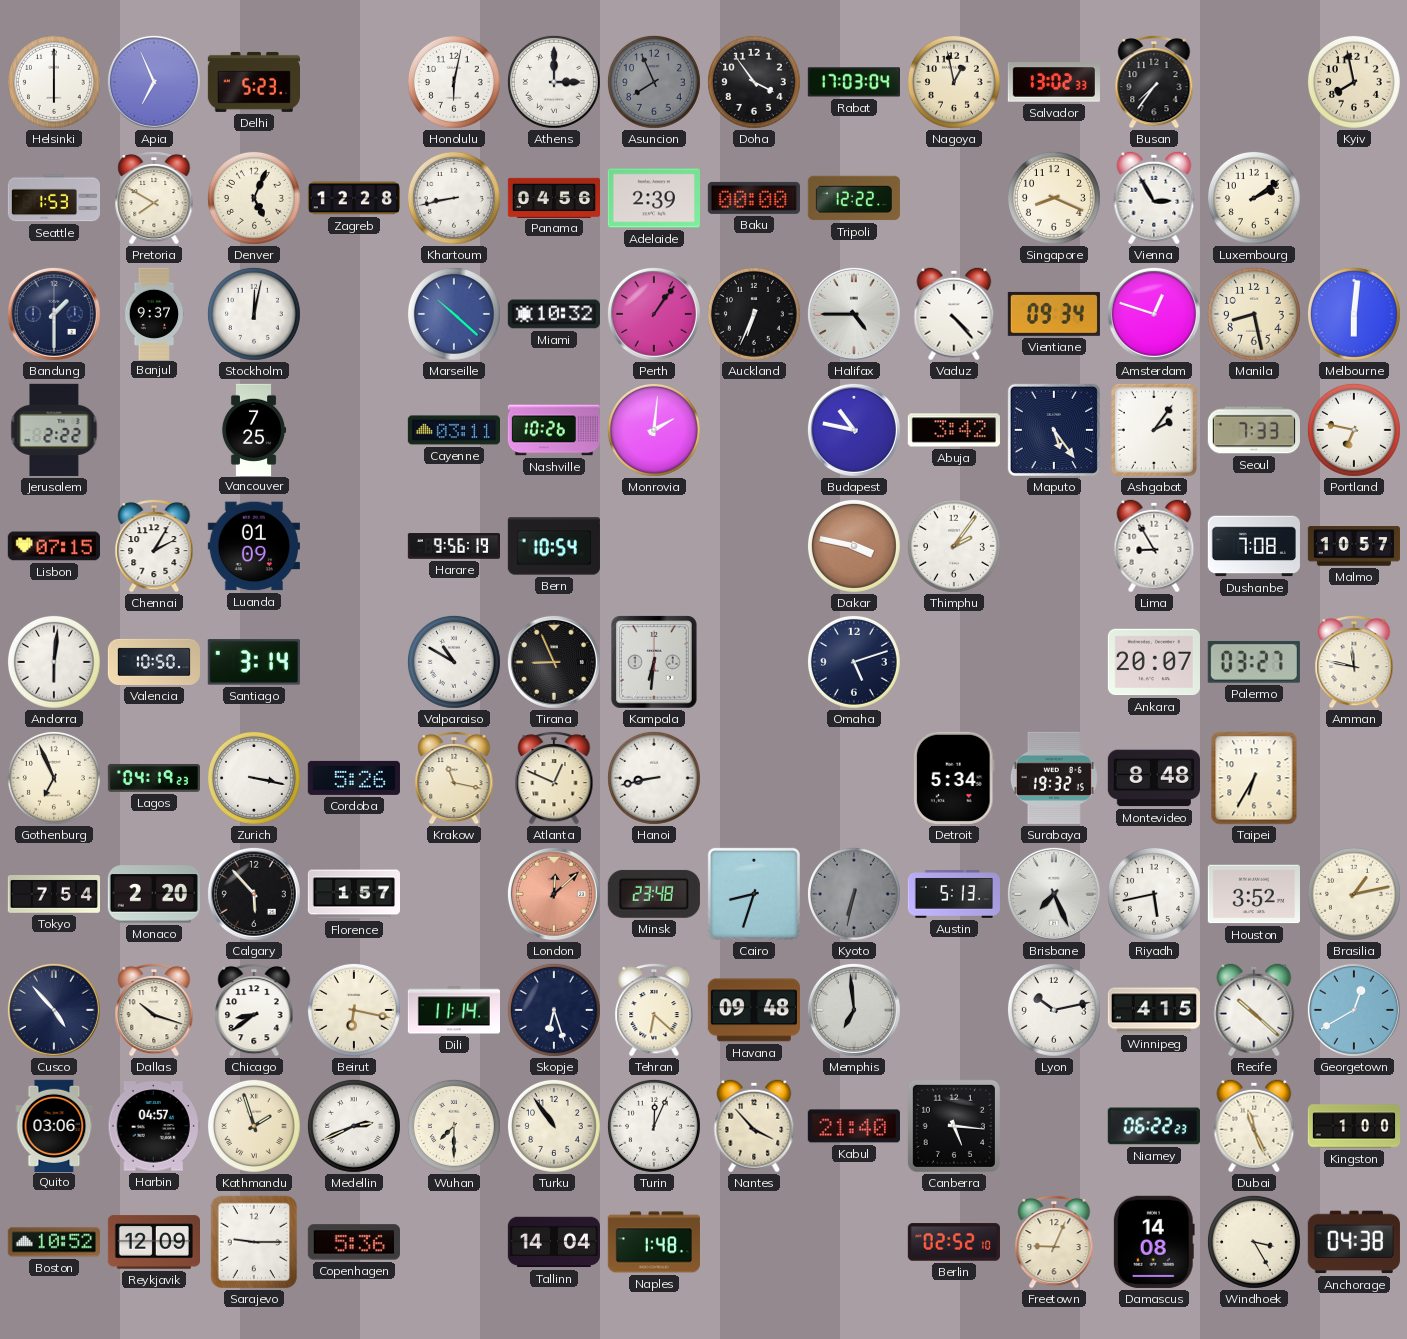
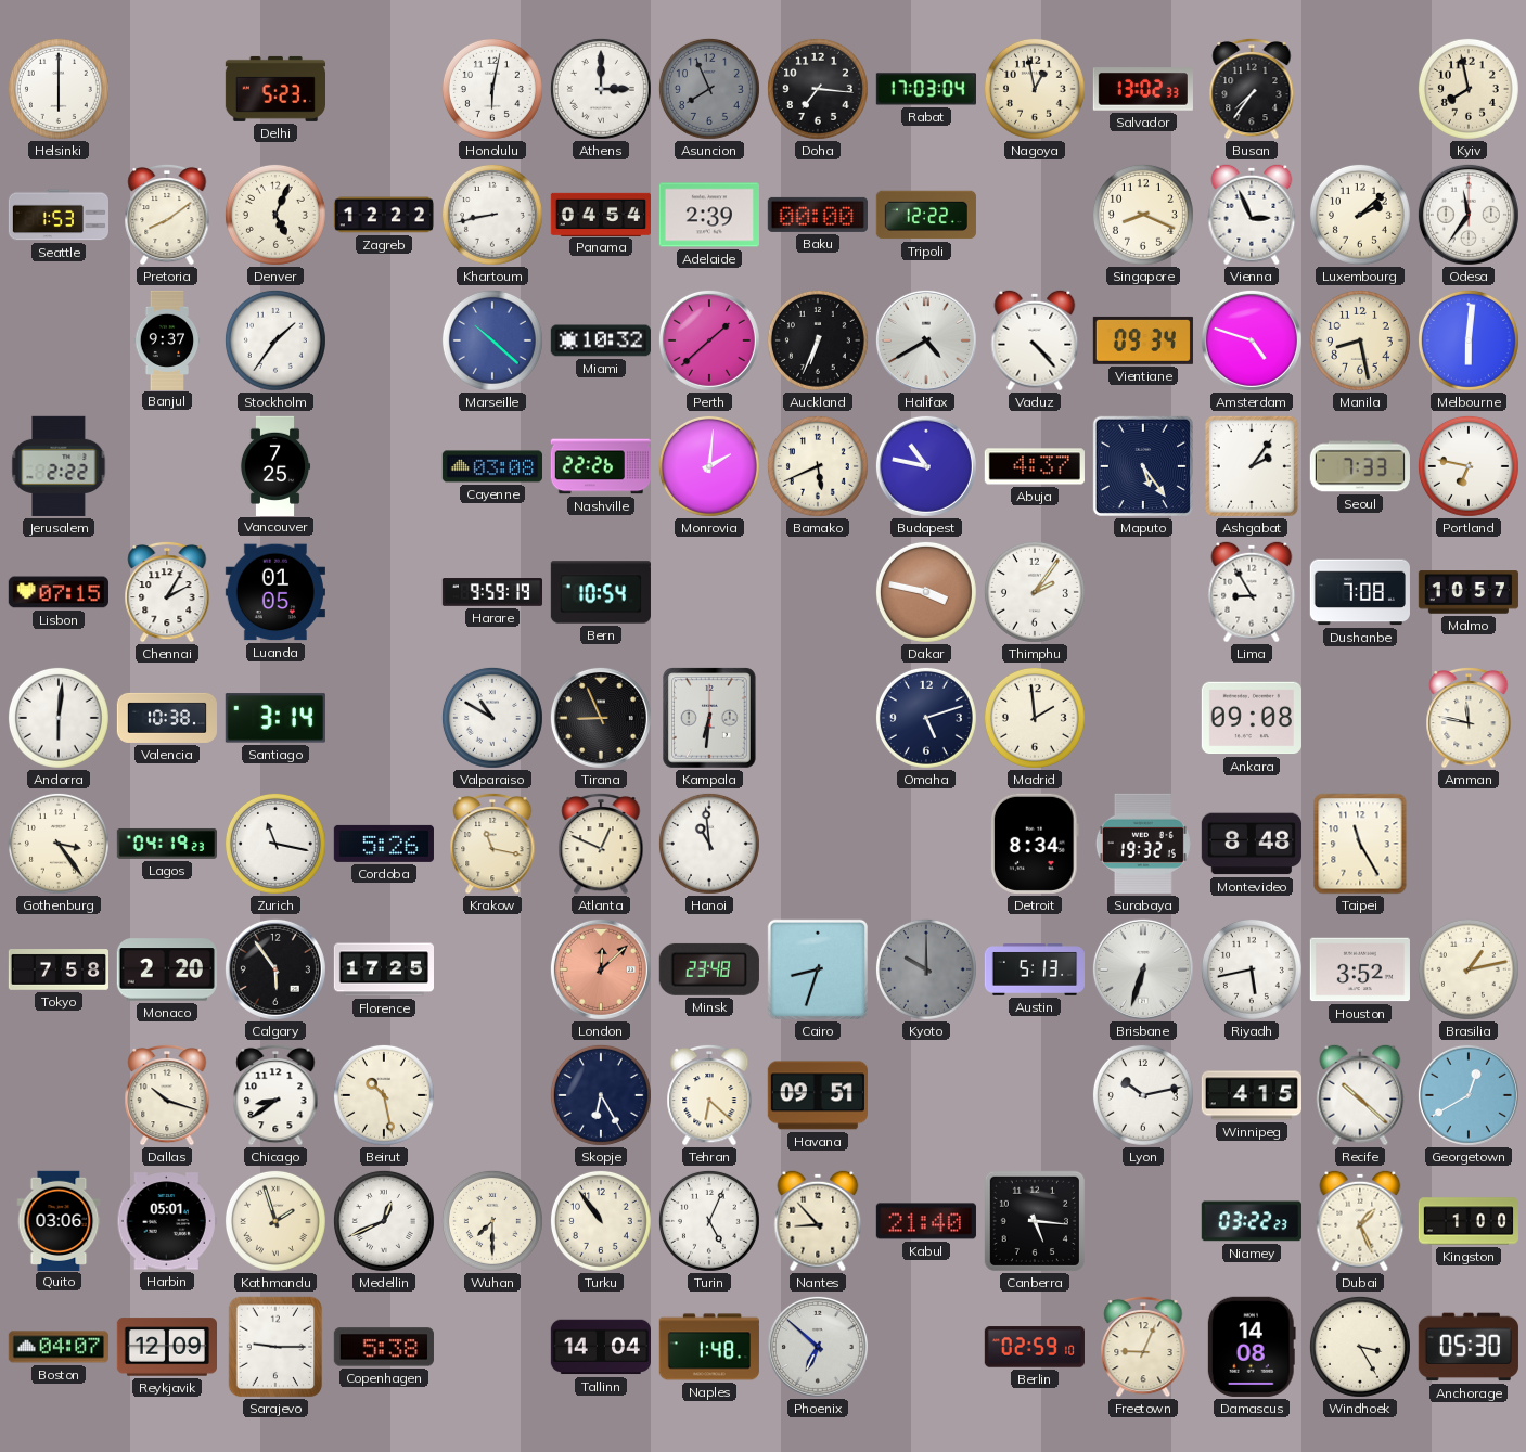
Apia: 6:56 -> none (154, 82)
Doha: 3:54 -> 7:16 (818, 89)
Pretoria: 7:50 -> 8:09 (167, 215)
Zagreb: 12:28 -> 12:22 (383, 215)
Panama: 04:56 -> 04:54 (600, 214)
Vienna: 2:55 -> 2:56 (1252, 215)
Luxembourg: 2:09 -> 2:08 (1360, 215)
Odesa: none -> 11:36 (1469, 215)
Bandung: 1:30 -> none (54, 314)
Stockholm: 12:02 -> 1:36 (275, 340)
Perth: 1:06 -> 1:38 (709, 340)
Halifax: 4:45 -> 4:40 (926, 340)
Amsterdam: 12:48 -> 4:48 (1252, 340)
Cayenne: 03:11 -> 03:08 (491, 466)
Nashville: 10:26 -> 22:26 (600, 466)
Bamako: none -> 5:41 (818, 466)
Abuja: 3:42 -> 4:37 (1035, 466)
Luanda: 01:09 -> 01:05 (275, 592)
Harare: 9:56 -> 9:59 (491, 592)
Valencia: 10:50 -> 10:38 (166, 718)
Madrid: none -> 1:59 (1035, 718)
Ankara: 20:07 -> 09:08 (1252, 718)
Palermo: 03:27 -> none (1254, 662)
Gothenburg: 6:56 -> 3:24 (59, 844)
Zurich: 3:17 -> 11:17 (275, 844)
Hanoi: 8:43 -> 10:59 (709, 844)
Detroit: 5:34 -> 8:34 (1035, 844)
Taipei: 6:35 -> 11:25 (1360, 844)
Tokyo: 7:54 -> 7:58 (57, 971)
Calgary: 5:53 -> 5:54 (275, 969)
Florence: 1:57 -> 17:25 (383, 969)
Kyoto: 6:32 -> 10:00 (926, 969)
Brisbane: 7:26 -> 6:33 (1143, 969)
Cusco: 4:53 -> none (54, 1010)
Beirut: 6:17 -> 10:28 (384, 1095)
Dili: 11:14 -> none (453, 1010)
Skopje: 6:27 -> 6:25 (601, 1095)
Havana: 09:48 -> 09:51 (818, 1095)
Memphis: 6:59 -> none (854, 1010)
Harbin: 04:57 -> 05:01 (167, 1221)
Medellin: 2:41 -> 12:41 (384, 1221)
Turin: 12:04 -> 5:04 (709, 1221)
Nantes: 3:53 -> 8:53 (818, 1221)
Niamey: 06:22 -> 03:22 (1252, 1221)
Dubai: 11:26 -> 1:26 (1360, 1221)
Boston: 10:52 -> 04:07 (59, 1347)
Copenhagen: 5:36 -> 5:38 (384, 1347)
Phoenix: none -> 6:52 (818, 1347)
Berlin: 02:52 -> 02:59 (1035, 1347)
Anchorage: 04:38 -> 05:30 (1469, 1347)
